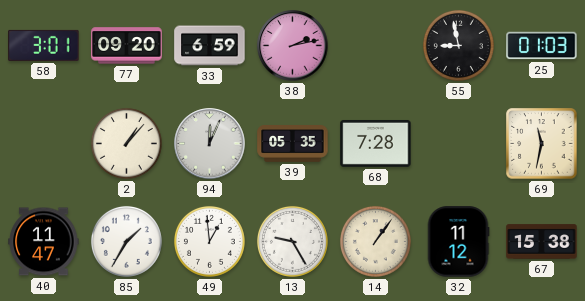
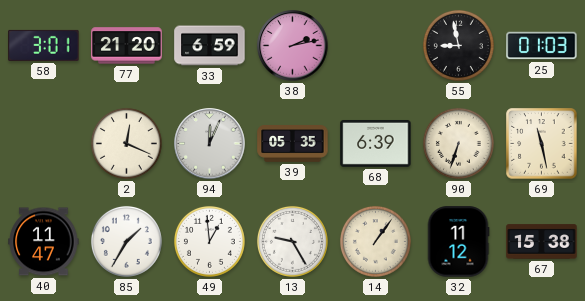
77: 09:20 -> 21:20 (127, 46)
2: 1:07 -> 12:19 (126, 143)
68: 7:28 -> 6:39 (376, 143)
90: none -> 6:33 (458, 143)
69: 11:32 -> 11:28 (542, 144)
